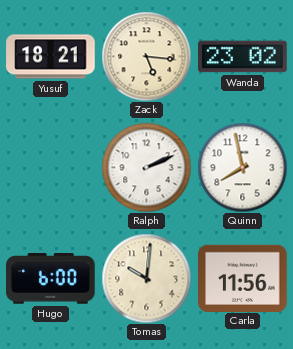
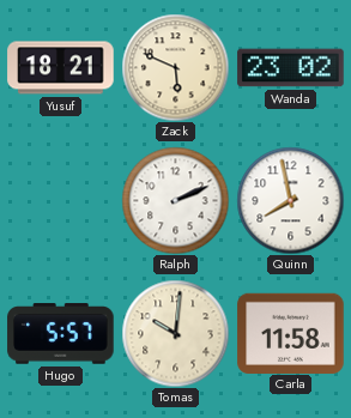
Zack: 5:16 -> 5:49 (175, 67)
Hugo: 6:00 -> 5:57 (61, 334)
Carla: 11:56 -> 11:58 (291, 333)
